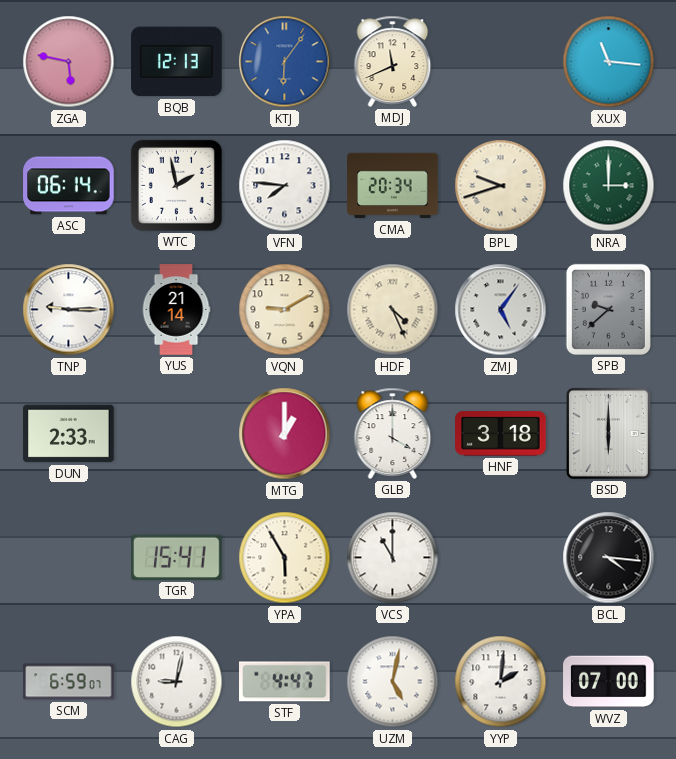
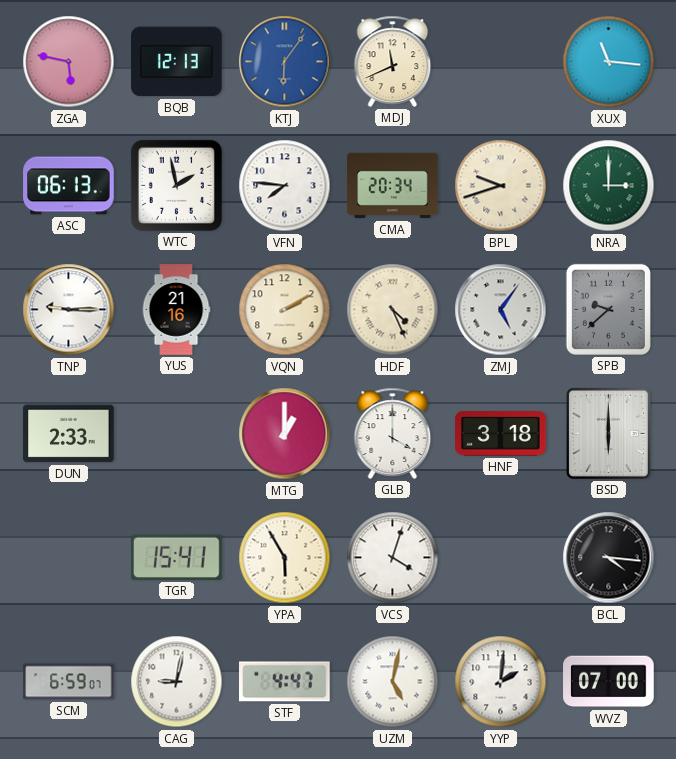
ASC: 06:14 -> 06:13 (69, 186)
YUS: 21:14 -> 21:16 (176, 310)
VQN: 9:10 -> 2:10 (285, 310)
VCS: 11:00 -> 4:03 (393, 558)
